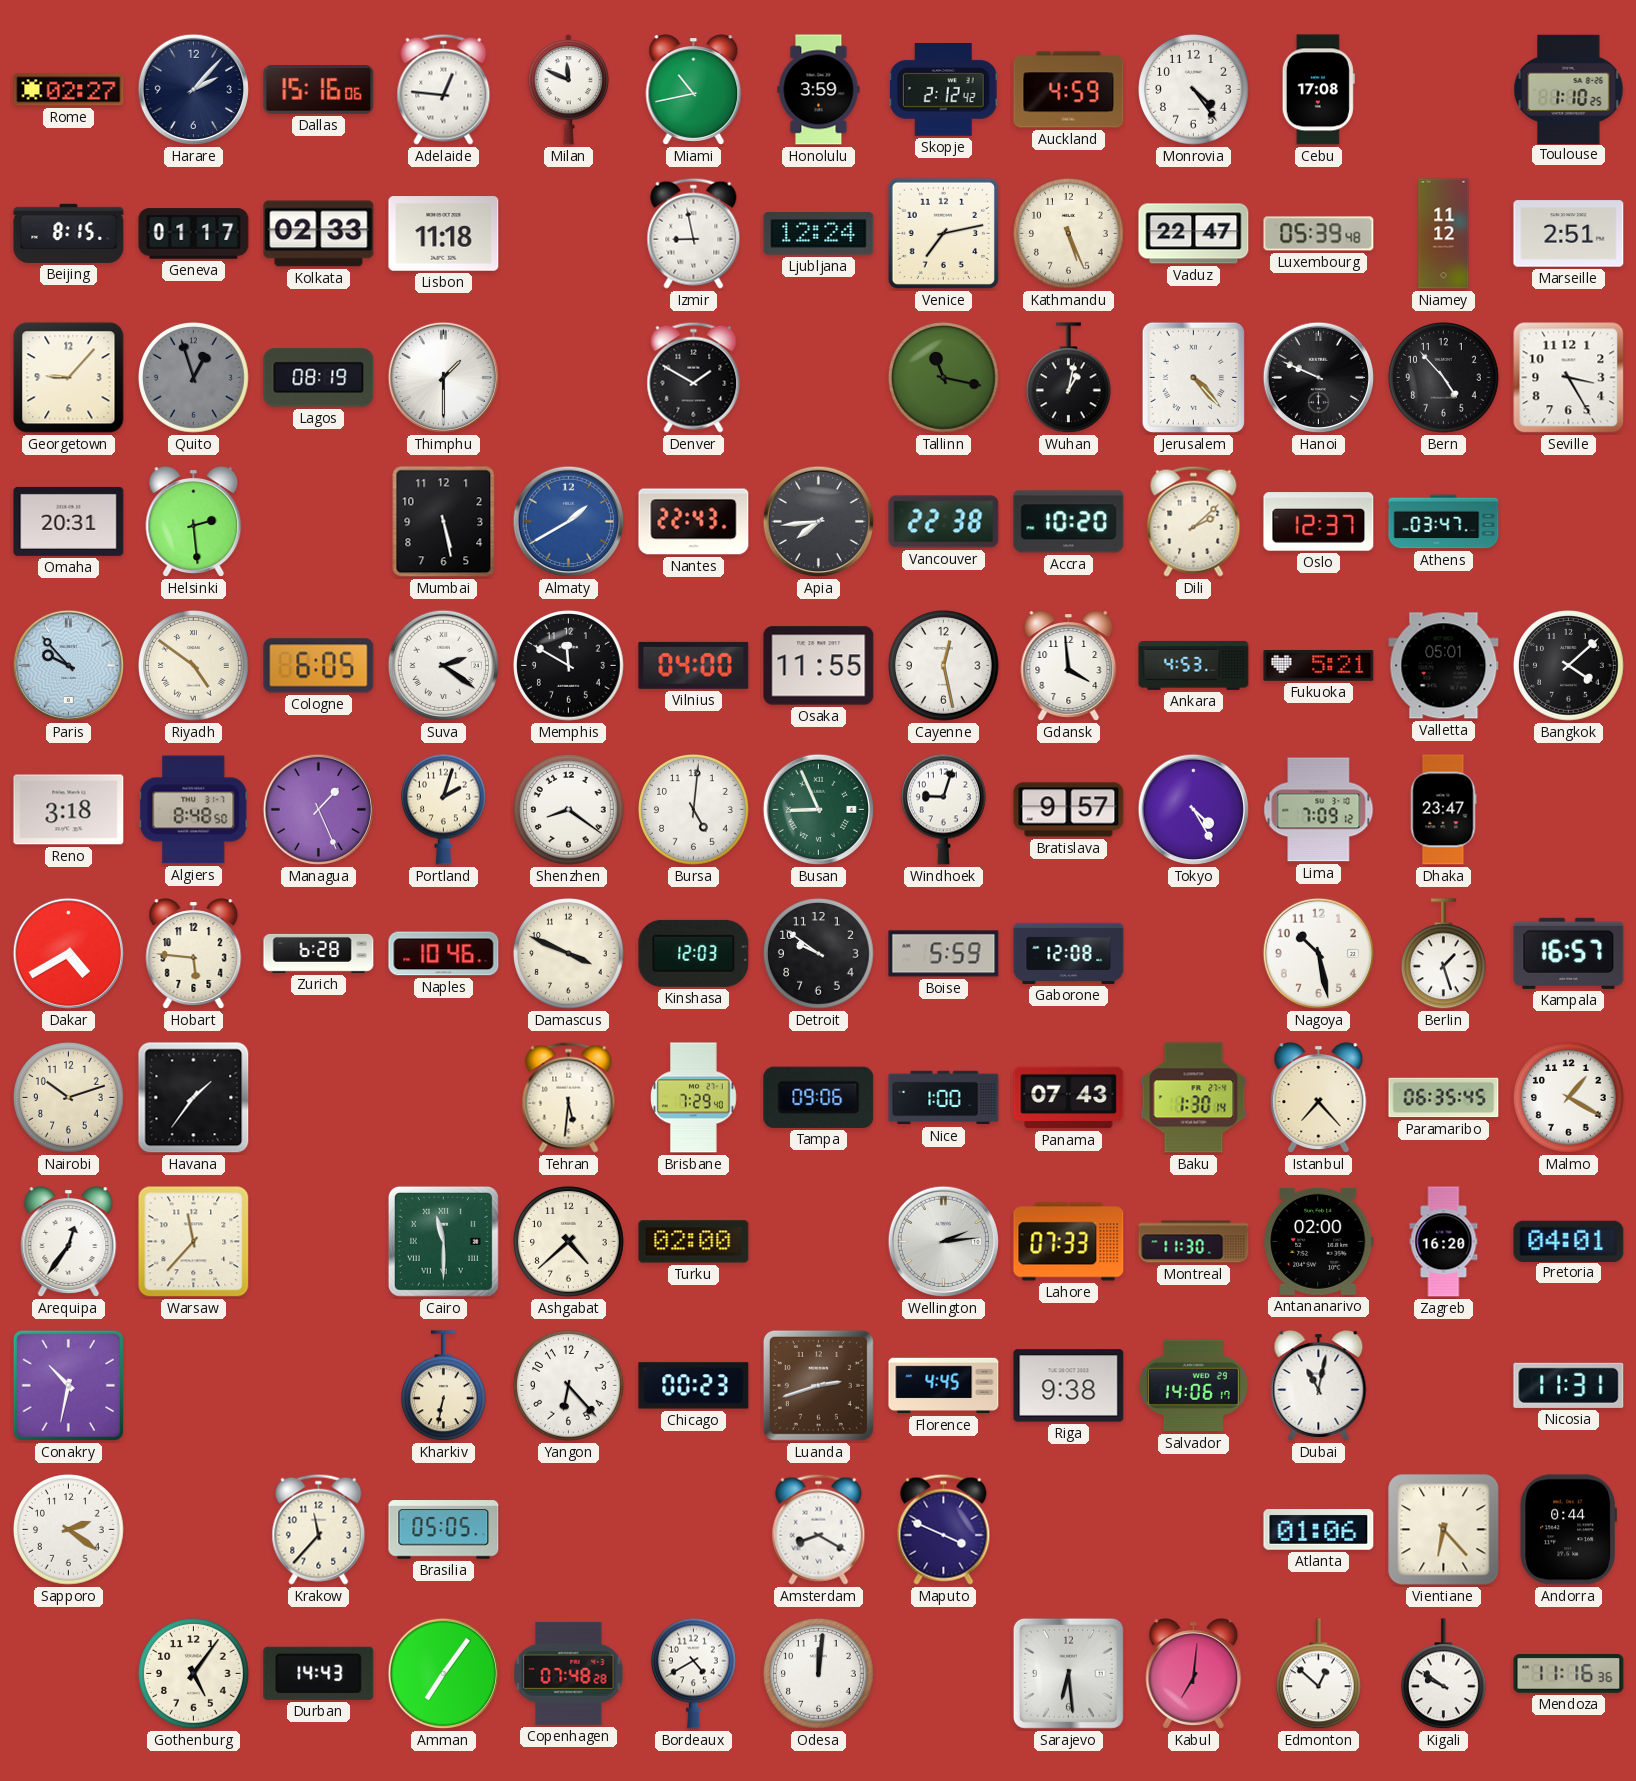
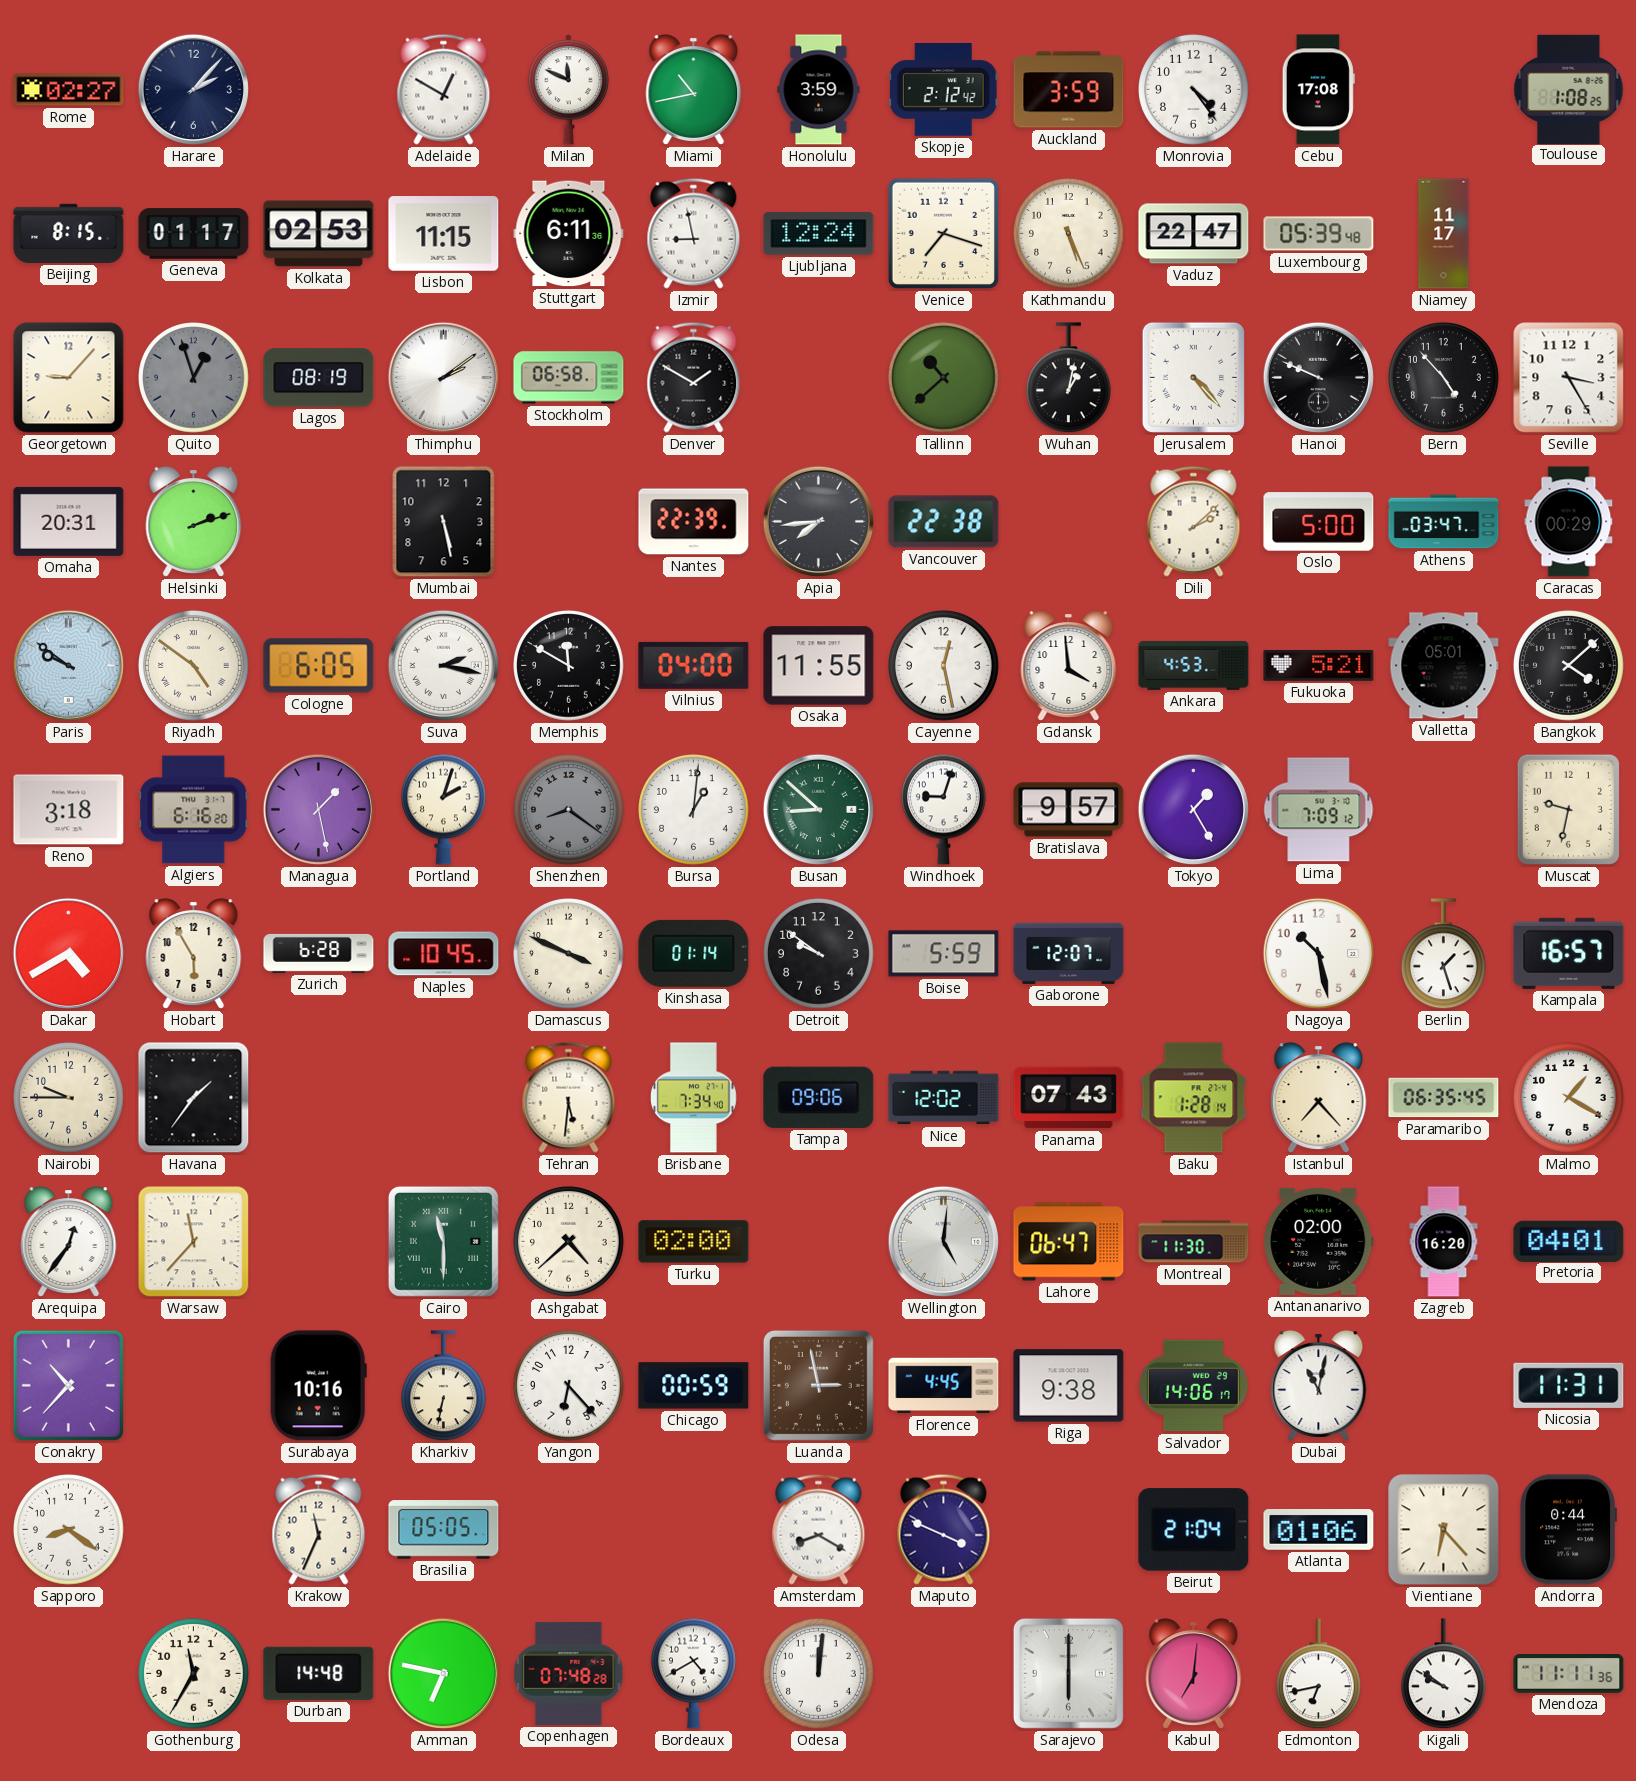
Dallas: 15:16 -> none (319, 90)
Adelaide: 12:46 -> 12:50 (444, 89)
Auckland: 4:59 -> 3:59 (1069, 90)
Toulouse: 1:10 -> 1:08 (1569, 89)
Kolkata: 02:33 -> 02:53 (319, 234)
Lisbon: 11:18 -> 11:15 (444, 234)
Stuttgart: none -> 6:11 (569, 234)
Venice: 7:13 -> 7:18 (943, 233)
Niamey: 11:12 -> 11:17 (1444, 234)
Marseille: 2:51 -> none (1569, 234)
Thimphu: 1:30 -> 2:09 (443, 377)
Stockholm: none -> 06:58 (569, 378)
Tallinn: 11:17 -> 10:38 (944, 378)
Helsinki: 2:29 -> 2:12 (194, 522)
Almaty: 1:40 -> none (568, 521)
Nantes: 22:43 -> 22:39 (694, 522)
Accra: 10:20 -> none (1069, 522)
Oslo: 12:37 -> 5:00 (1319, 522)
Caracas: none -> 00:29 (1569, 522)
Paris: 9:53 -> 9:51 (68, 665)
Suva: 2:21 -> 2:17 (443, 665)
Algiers: 8:48 -> 6:16 (194, 810)
Managua: 1:26 -> 1:28 (318, 809)
Shenzhen dial: white -> grey (569, 810)
Bursa: 5:01 -> 1:01 (694, 810)
Busan: 8:56 -> 8:52 (818, 809)
Tokyo: 4:25 -> 1:25 (1193, 809)
Dhaka: 23:47 -> none (1443, 810)
Muscat: none -> 9:32 (1568, 809)
Hobart: 5:46 -> 5:55 (194, 954)
Naples: 10:46 -> 10:45 (444, 954)
Kinshasa: 12:03 -> 01:14 (694, 953)
Gaborone: 12:08 -> 12:07 (1069, 953)
Nairobi: 10:12 -> 9:45 (69, 1098)
Brisbane: 7:29 -> 7:34 (694, 1098)
Nice: 1:00 -> 12:02 (944, 1098)
Baku: 1:30 -> 1:28 (1194, 1098)
Wellington: 2:14 -> 5:01 (943, 1241)
Lahore: 07:33 -> 06:47 (1069, 1242)
Conakry: 10:32 -> 10:37 (68, 1385)
Surabaya: none -> 10:16 (318, 1386)
Chicago: 00:23 -> 00:59 (694, 1386)
Luanda: 2:42 -> 2:58 (818, 1385)
Sapporo: 2:21 -> 8:21 (69, 1530)
Krakow: 11:37 -> 11:34 (319, 1529)
Beirut: none -> 21:04 (1194, 1530)
Gothenburg: 5:06 -> 11:35 (194, 1674)
Durban: 14:43 -> 14:48 (319, 1673)
Amman: 7:06 -> 6:47 (443, 1673)
Sarajevo: 6:29 -> 6:00 (1068, 1673)
Edmonton: 12:52 -> 6:43 (1319, 1674)
Mendoza: 11:16 -> 11:11 (1569, 1674)
